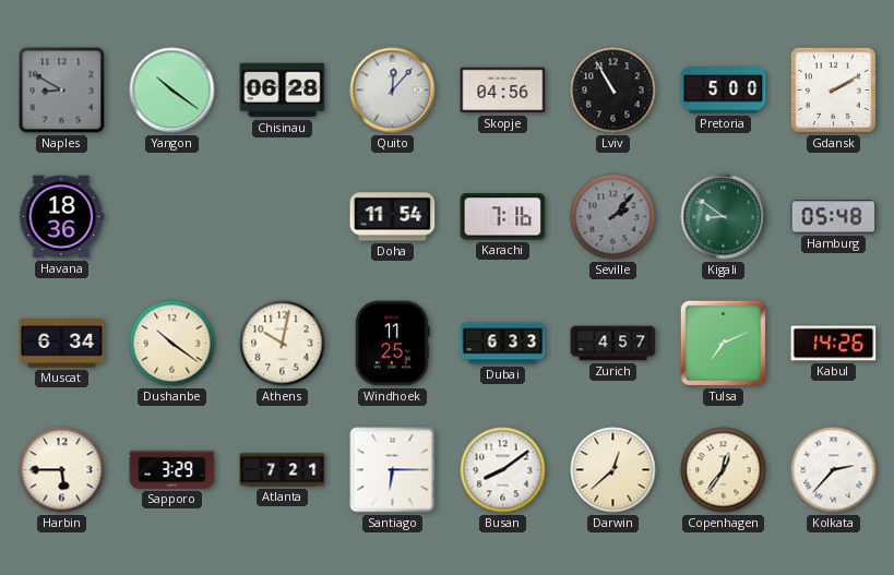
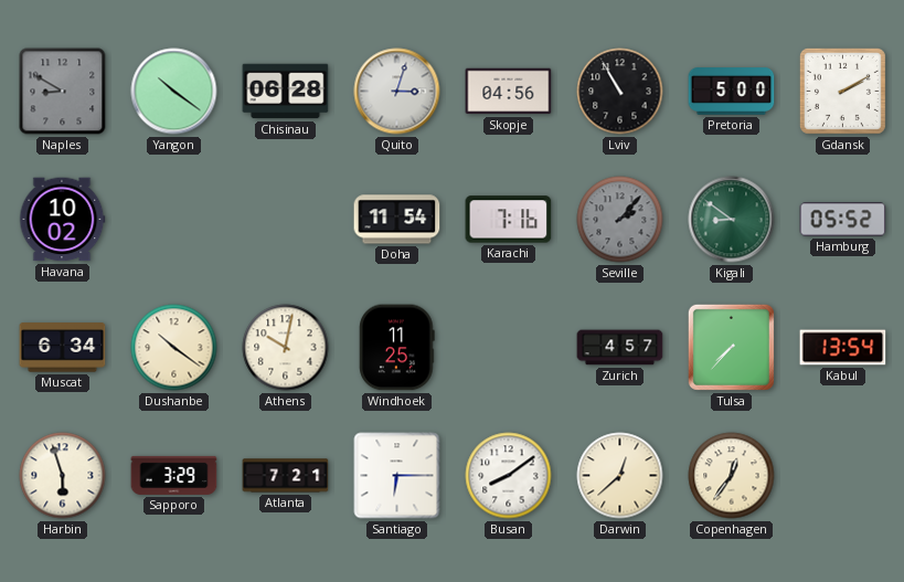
Quito: 12:07 -> 3:03 (397, 92)
Havana: 18:36 -> 10:02 (63, 220)
Hamburg: 05:48 -> 05:52 (843, 220)
Dubai: 6:33 -> none (503, 344)
Tulsa: 7:11 -> 7:37 (731, 347)
Kabul: 14:26 -> 13:54 (843, 348)
Harbin: 5:45 -> 5:57 (63, 476)
Kolkata: 2:37 -> none (834, 470)
